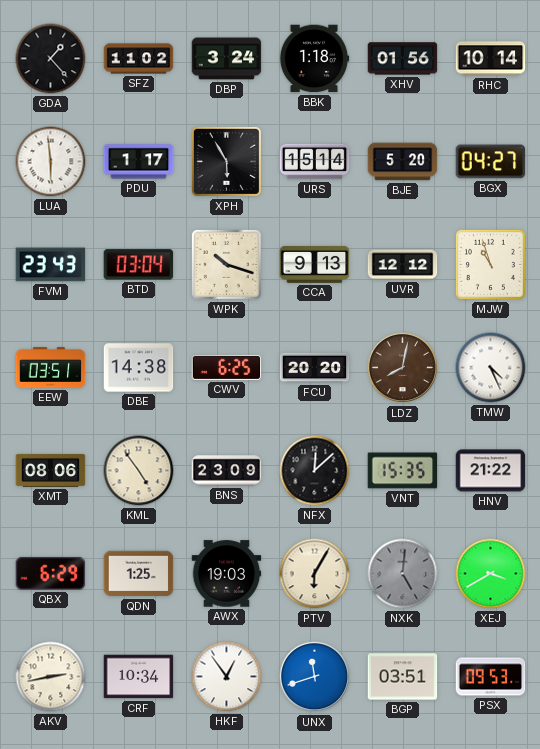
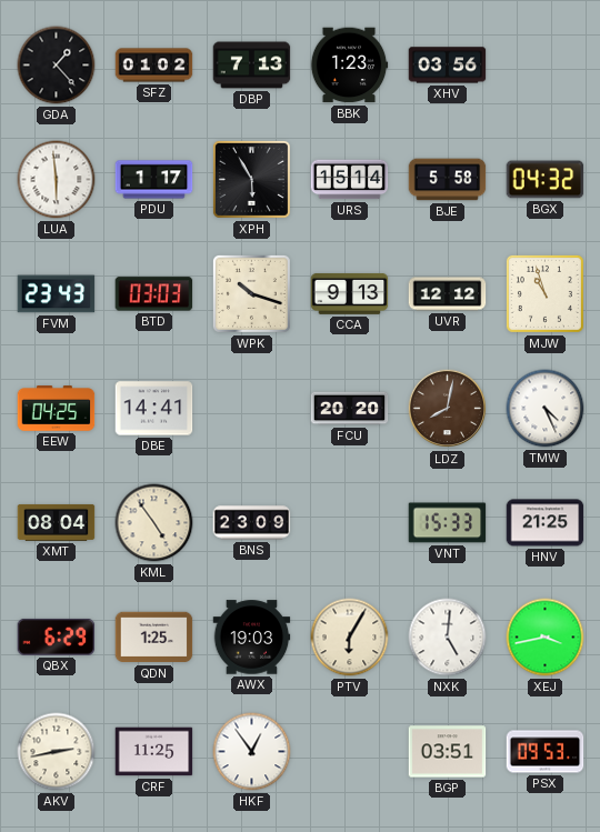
SFZ: 11:02 -> 01:02 (154, 66)
DBP: 3:24 -> 7:13 (252, 66)
BBK: 1:18 -> 1:23 (349, 66)
XHV: 01:56 -> 03:56 (448, 66)
RHC: 10:14 -> none (491, 59)
BJE: 5:20 -> 5:58 (448, 180)
BGX: 04:27 -> 04:32 (546, 180)
BTD: 03:04 -> 03:03 (154, 294)
EEW: 03:51 -> 04:25 (57, 409)
DBE: 14:38 -> 14:41 (154, 409)
CWV: 6:25 -> none (227, 367)
XMT: 08:06 -> 08:04 (57, 522)
NFX: 12:08 -> none (315, 471)
VNT: 15:35 -> 15:33 (448, 523)
HNV: 21:22 -> 21:25 (546, 523)
NXK dial: grey -> white (448, 638)
XEJ: 3:40 -> 3:43 (546, 638)
CRF: 10:34 -> 11:25 (154, 752)
UNX: 11:42 -> none (315, 677)
